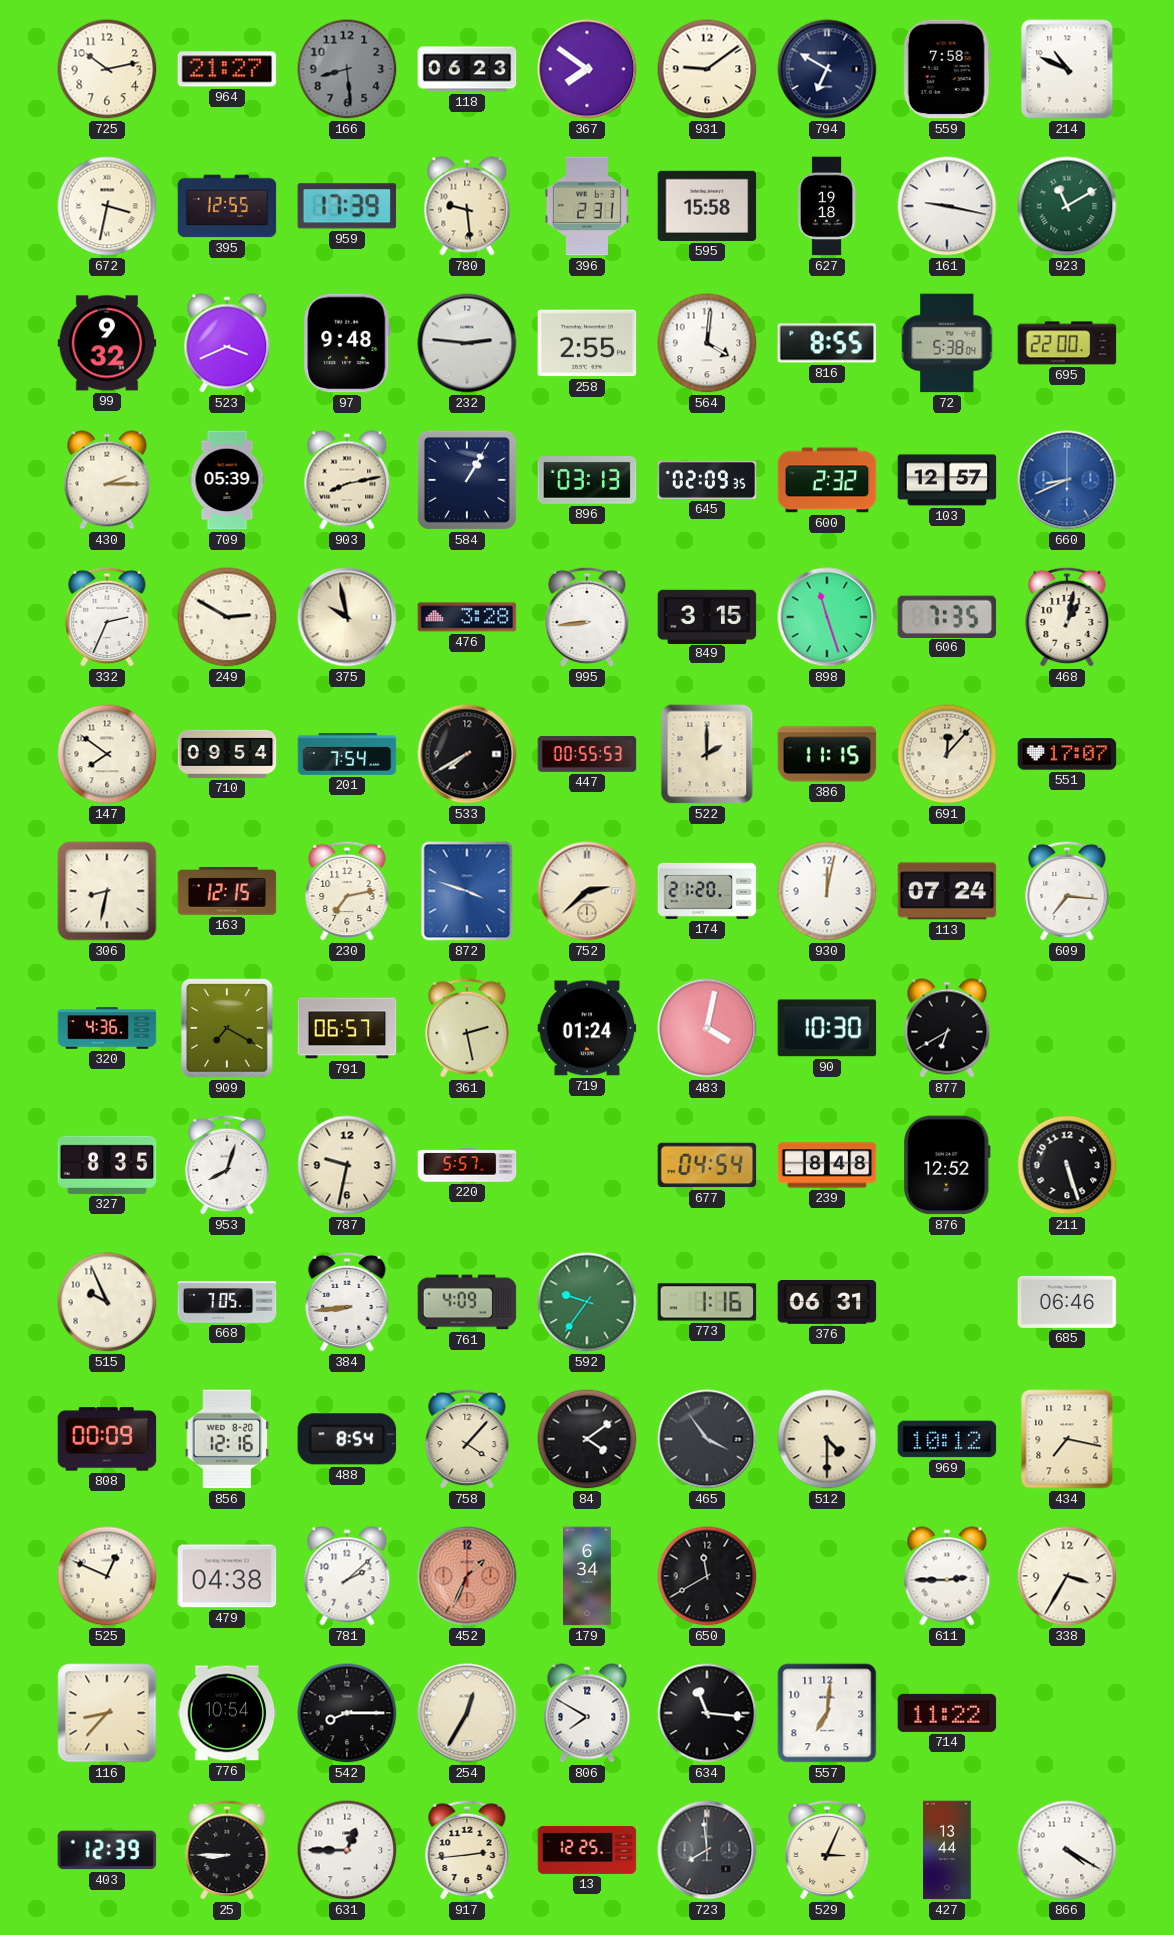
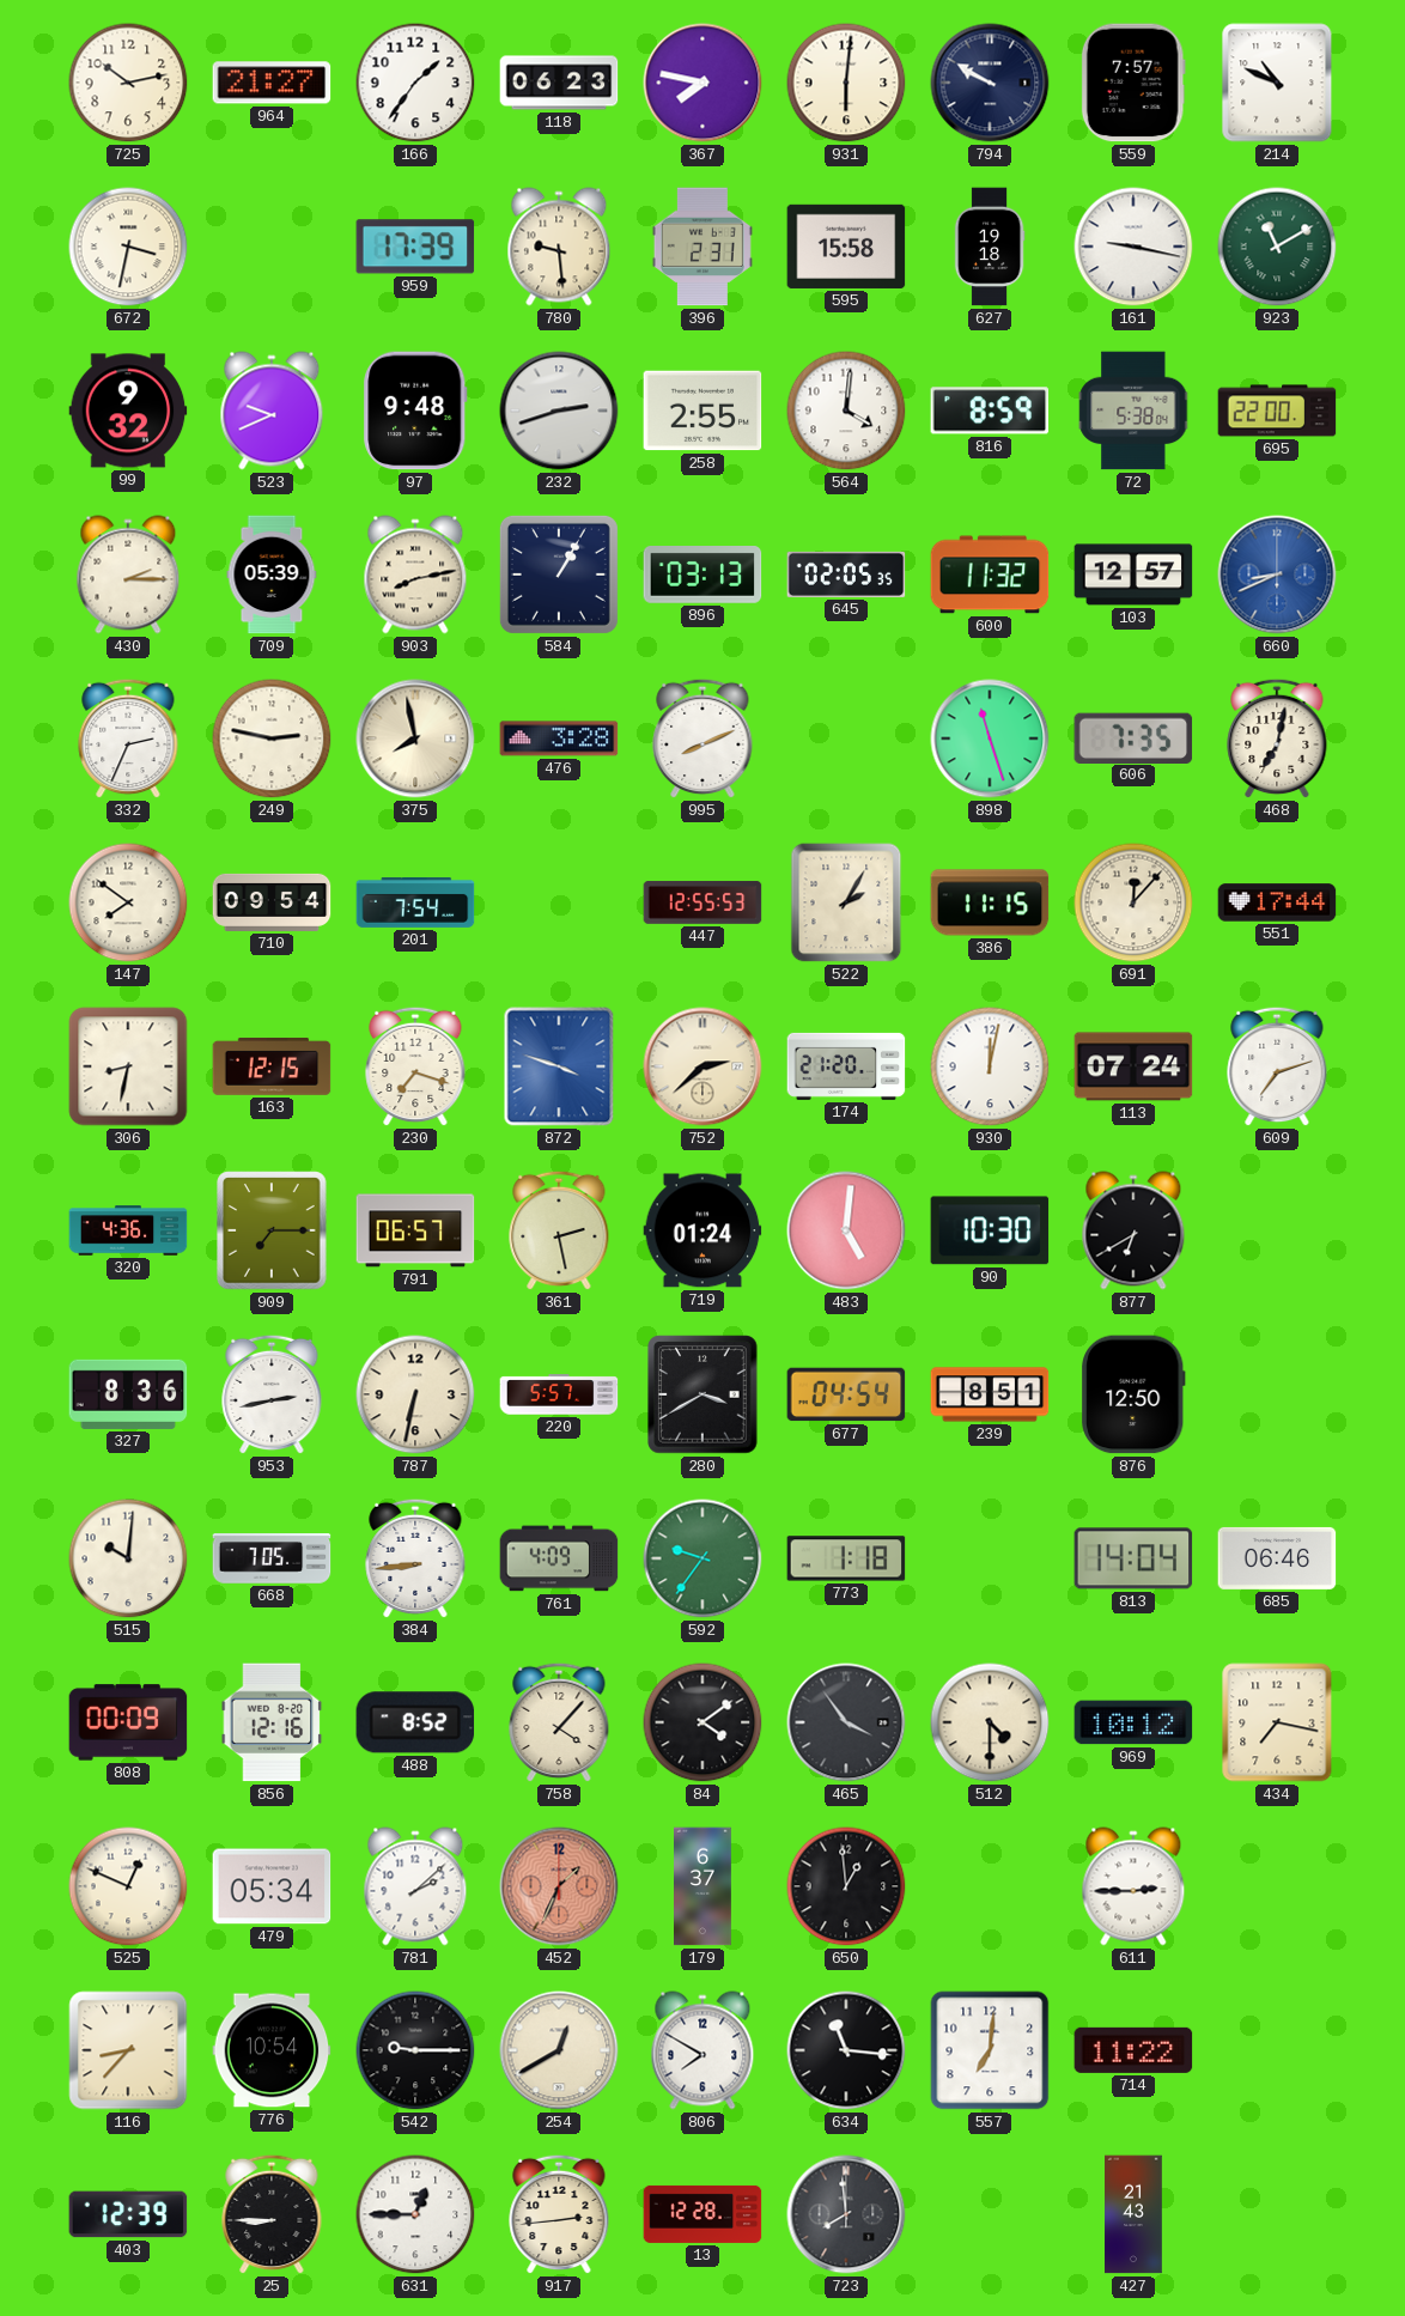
166: 8:29 -> 1:36 (415, 83)
166 dial: grey -> white (415, 83)
367: 7:51 -> 7:47 (702, 83)
931: 9:09 -> 6:01 (846, 83)
794: 6:50 -> 9:50 (990, 83)
559: 7:58 -> 7:57 (1133, 83)
395: 12:55 -> none (227, 206)
523: 3:41 -> 9:41 (272, 411)
232: 2:46 -> 2:42 (559, 411)
816: 8:55 -> 8:59 (990, 411)
645: 02:09 -> 02:05 (846, 575)
600: 2:32 -> 11:32 (990, 575)
249: 2:50 -> 2:47 (272, 738)
375: 9:58 -> 7:58 (415, 738)
995: 8:44 -> 8:11 (702, 738)
849: 3:15 -> none (707, 616)
468: 1:02 -> 7:02 (1277, 738)
533: 7:40 -> none (467, 754)
447: 00:55 -> 12:55 (702, 902)
522: 2:00 -> 2:05 (846, 902)
551: 17:07 -> 17:44 (1277, 902)
230: 7:13 -> 7:18 (415, 1066)
609: 7:16 -> 7:12 (1277, 1066)
909: 7:20 -> 7:15 (272, 1230)
483: 4:02 -> 5:01 (846, 1230)
327: 8:35 -> 8:36 (128, 1394)
953: 8:03 -> 2:43 (272, 1394)
787: 9:32 -> 6:32 (415, 1394)
280: none -> 3:40 (702, 1394)
239: 8:48 -> 8:51 (990, 1394)
876: 12:52 -> 12:50 (1133, 1394)
211: 5:27 -> none (1067, 1165)
515: 9:56 -> 10:01 (128, 1558)
773: 1:16 -> 1:18 (846, 1558)
376: 06:31 -> none (827, 1303)
813: none -> 14:04 (1133, 1558)
488: 8:54 -> 8:52 (415, 1722)
479: 04:38 -> 05:34 (272, 1886)
179: 6:34 -> 6:37 (704, 1886)
650: 11:40 -> 12:59 (846, 1886)
338: 3:35 -> none (1067, 1576)
542: 8:15 -> 9:15 (415, 2050)
254: 12:35 -> 12:40 (559, 2050)
13: 12:25 -> 12:28 (702, 2214)
529: 3:04 -> none (827, 1850)
427: 13:44 -> 21:43 (1133, 2214)
866: 4:20 -> none (1067, 1850)
